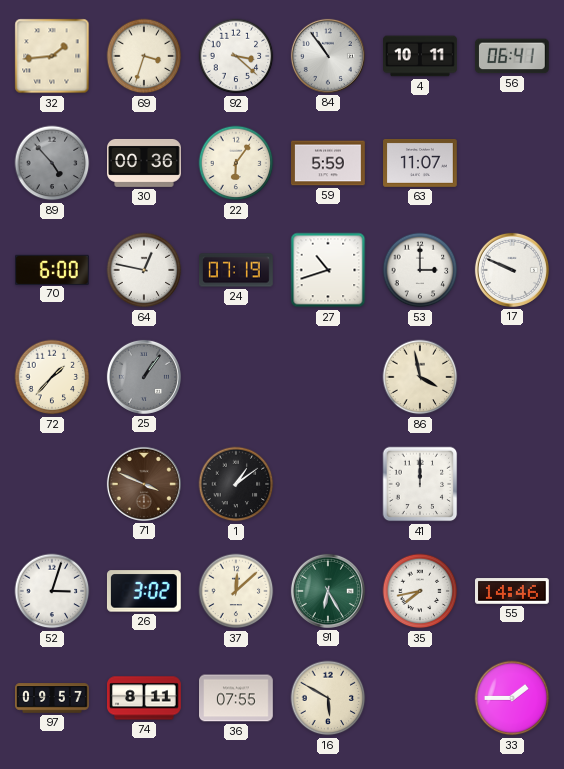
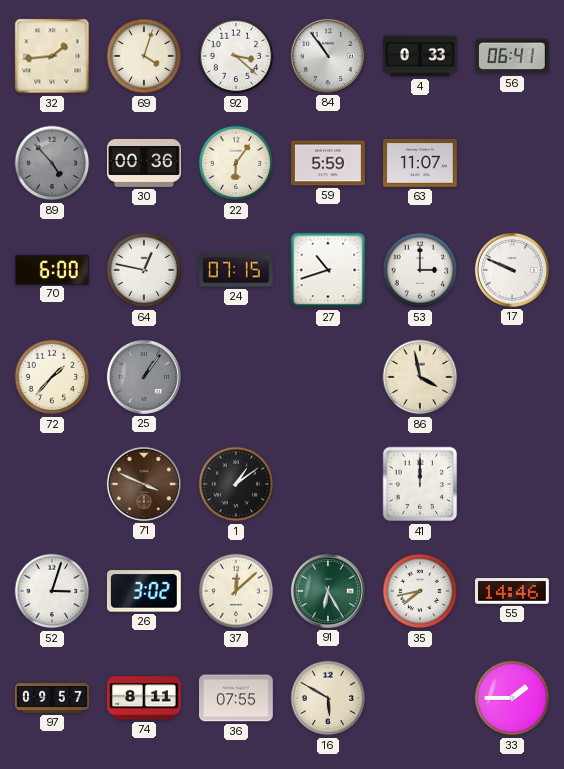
69: 3:33 -> 4:03 (144, 56)
4: 10:11 -> 0:33 (420, 56)
24: 07:19 -> 07:15 (237, 270)
